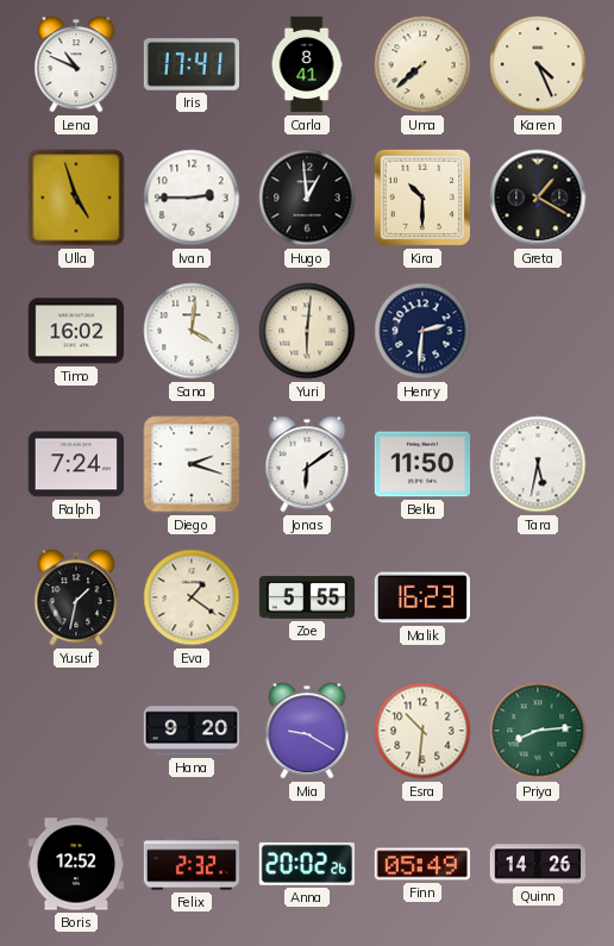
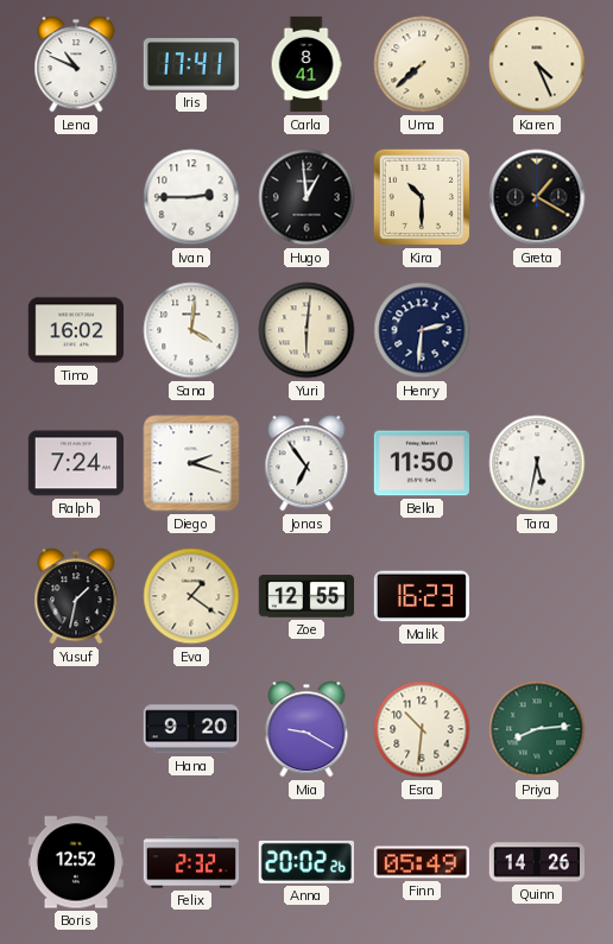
Ulla: 4:57 -> none (76, 198)
Jonas: 6:09 -> 6:54 (306, 463)
Zoe: 5:55 -> 12:55 (305, 596)
